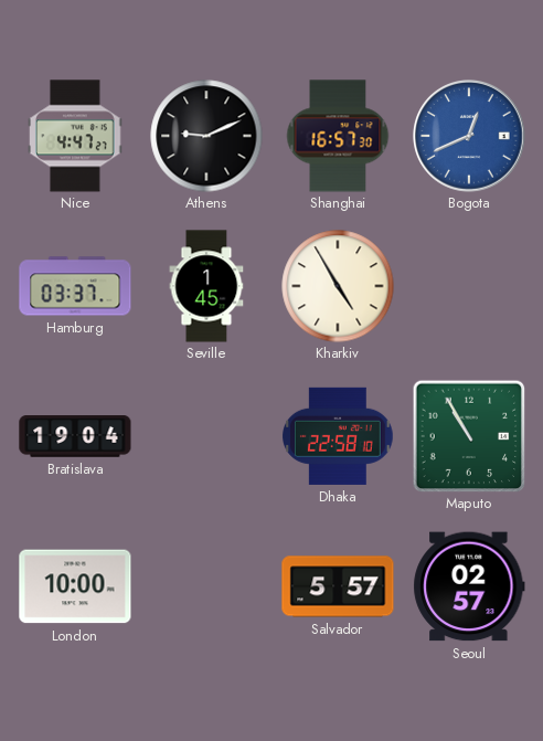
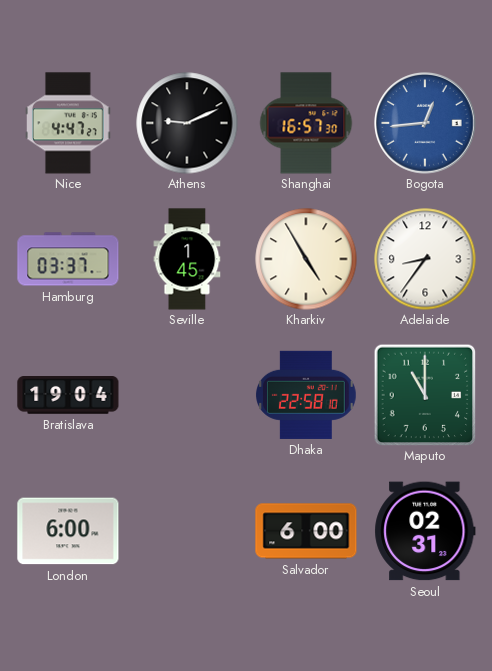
Bogota: 12:41 -> 12:44 (425, 123)
Adelaide: none -> 8:36 (425, 259)
Maputo: 10:55 -> 11:00 (425, 395)
London: 10:00 -> 6:00 (68, 531)
Salvador: 5:57 -> 6:00 (306, 531)
Seoul: 02:57 -> 02:31 (425, 531)
